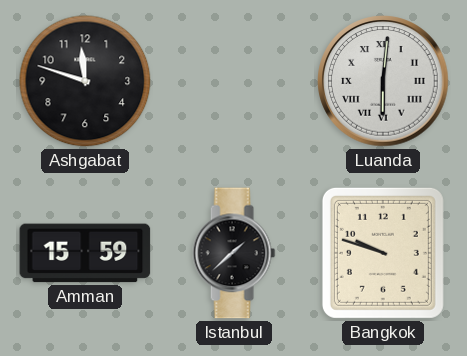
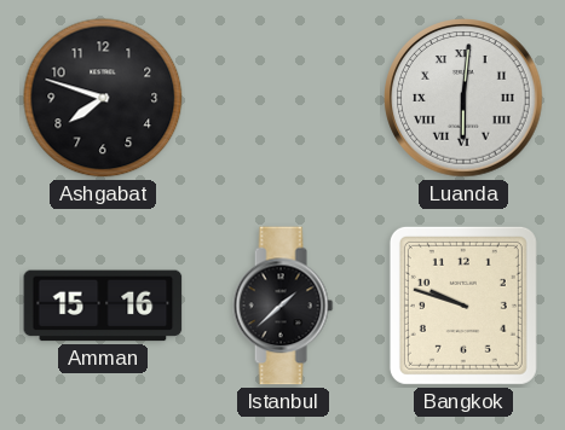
Ashgabat: 11:48 -> 7:48 (103, 98)
Amman: 15:59 -> 15:16 (103, 306)
